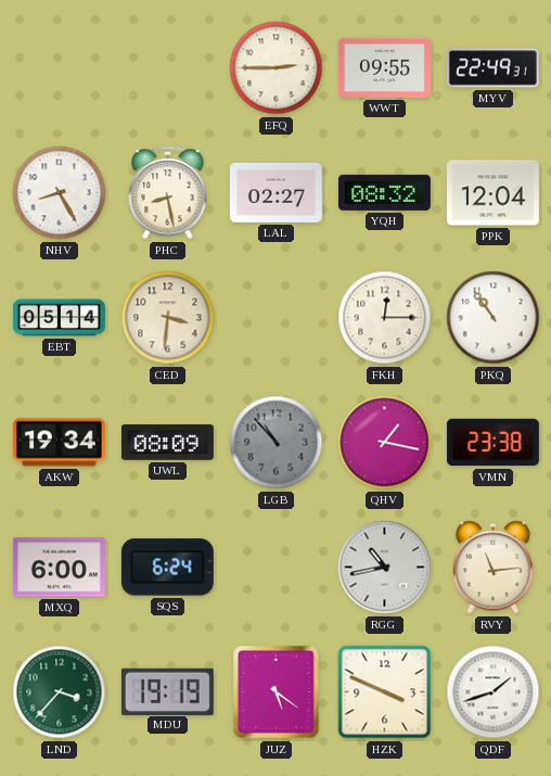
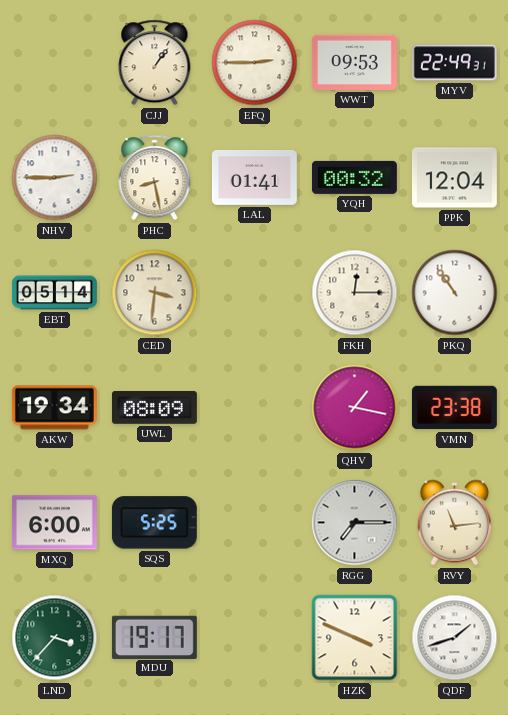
CJJ: none -> 1:06 (155, 63)
WWT: 09:55 -> 09:53 (354, 62)
NHV: 8:25 -> 2:45 (55, 178)
LAL: 02:27 -> 01:41 (254, 178)
YQH: 08:32 -> 00:32 (354, 177)
LGB: 10:53 -> none (277, 443)
SQS: 6:24 -> 5:25 (154, 523)
RGG: 10:43 -> 7:15 (355, 523)
MDU: 19:19 -> 19:17 (154, 637)
JUZ: 5:21 -> none (277, 692)
